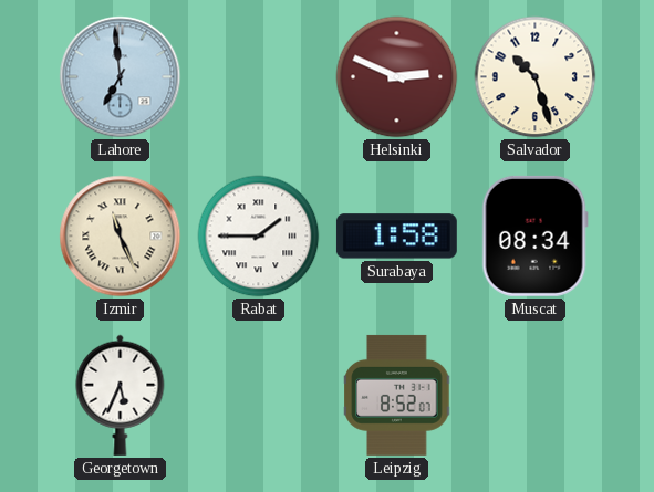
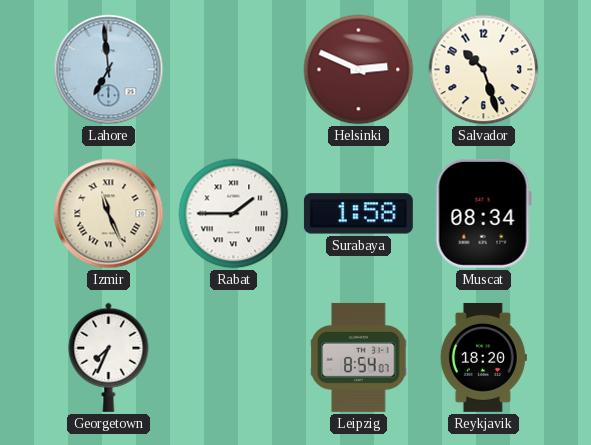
Georgetown: 5:34 -> 7:34 (109, 357)
Leipzig: 8:52 -> 8:54 (359, 357)
Reykjavik: none -> 18:20 (483, 357)
